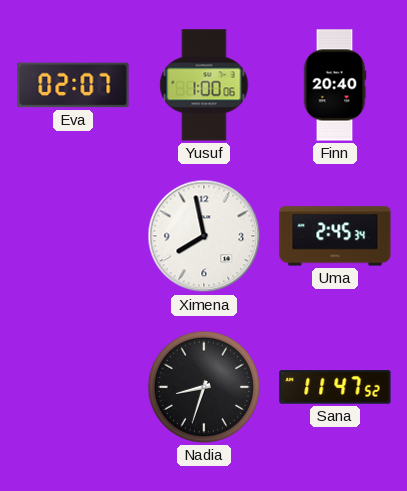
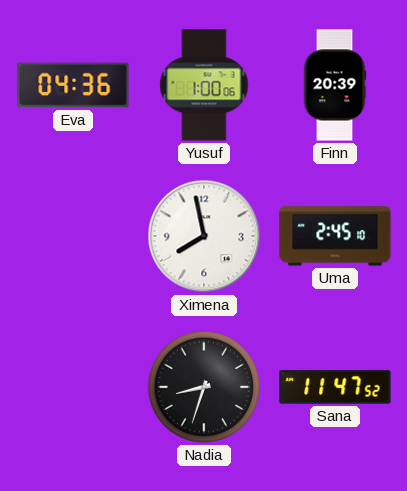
Eva: 02:07 -> 04:36 (73, 85)
Finn: 20:40 -> 20:39 (335, 85)
Uma: 2:45:34 -> 2:45:10 (335, 236)
